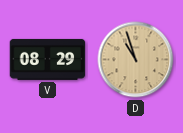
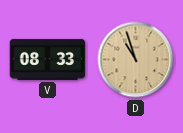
V: 08:29 -> 08:33 (48, 59)
